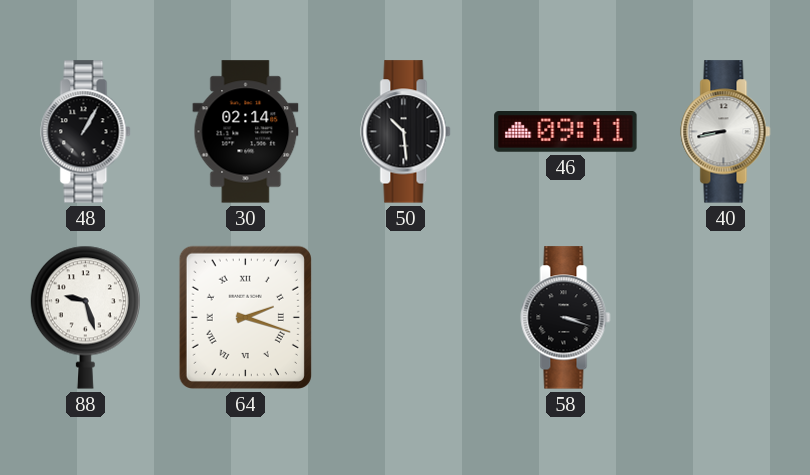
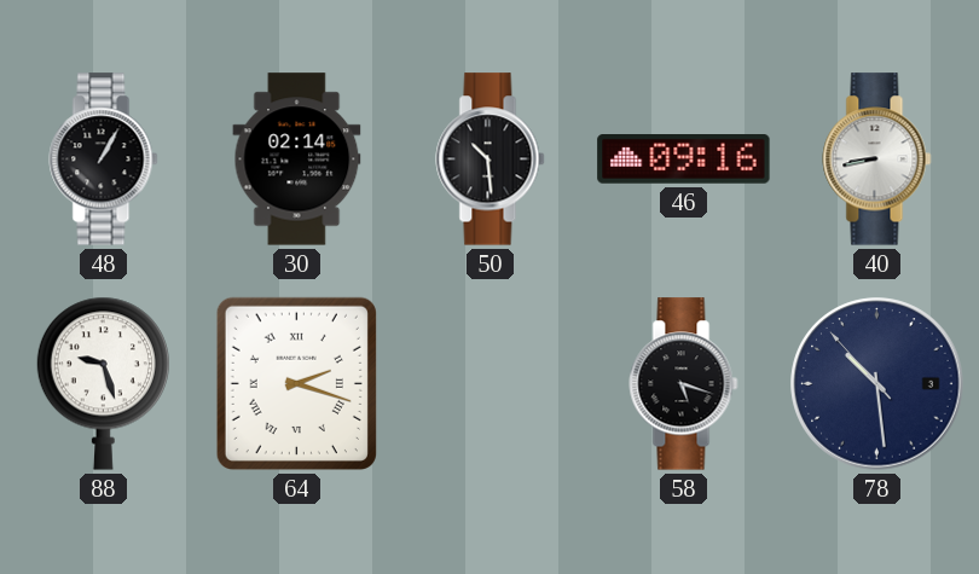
46: 09:11 -> 09:16 (684, 160)
58: 3:18 -> 5:18 (684, 384)
78: none -> 10:28 (877, 384)
